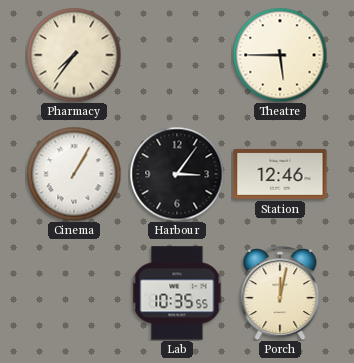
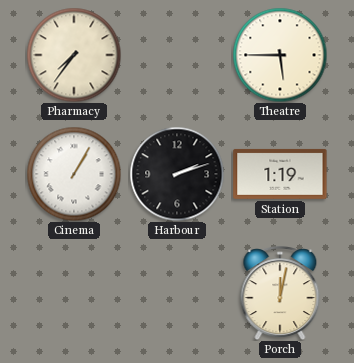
Harbour: 3:06 -> 2:12 (177, 174)
Station: 12:46 -> 1:19 (280, 174)
Lab: 10:35 -> none (177, 293)
